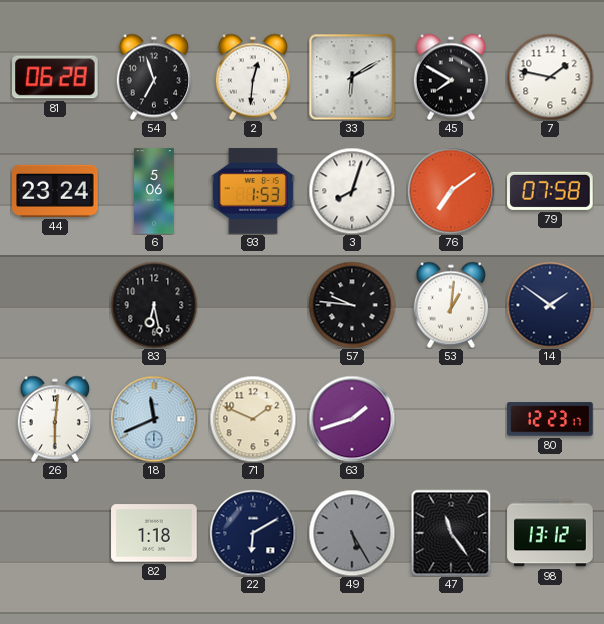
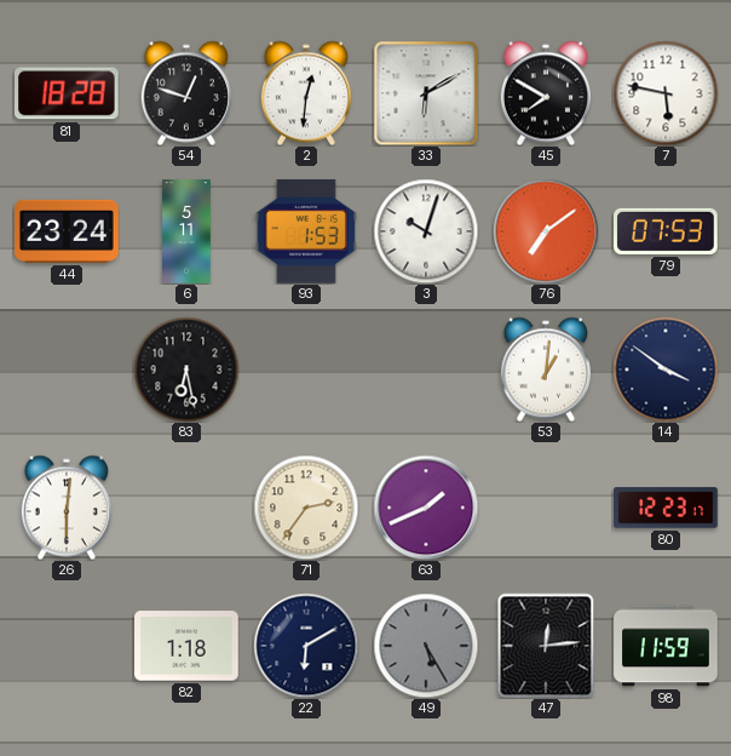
81: 06:28 -> 18:28 (68, 93)
54: 6:57 -> 12:48 (186, 93)
7: 1:47 -> 5:47 (666, 93)
6: 5:06 -> 5:11 (186, 231)
3: 8:03 -> 10:03 (426, 231)
79: 07:58 -> 07:53 (666, 231)
57: 9:46 -> none (352, 305)
14: 1:51 -> 3:51 (666, 370)
18: 11:41 -> none (154, 419)
71: 1:49 -> 2:36 (306, 508)
63: 1:42 -> 1:41 (426, 508)
47: 11:24 -> 12:14 (546, 646)
98: 13:12 -> 11:59 (666, 646)
